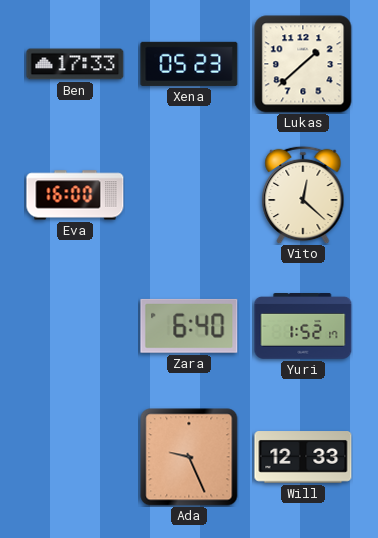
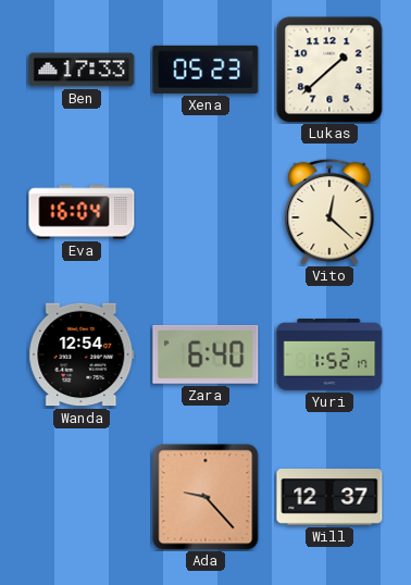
Eva: 16:00 -> 16:04 (82, 212)
Wanda: none -> 12:54 (82, 354)
Ada: 9:26 -> 9:23 (205, 497)
Will: 12:33 -> 12:37 (329, 497)
